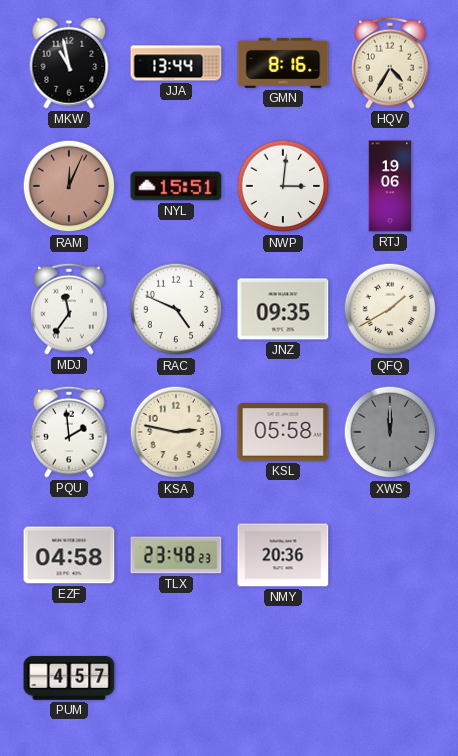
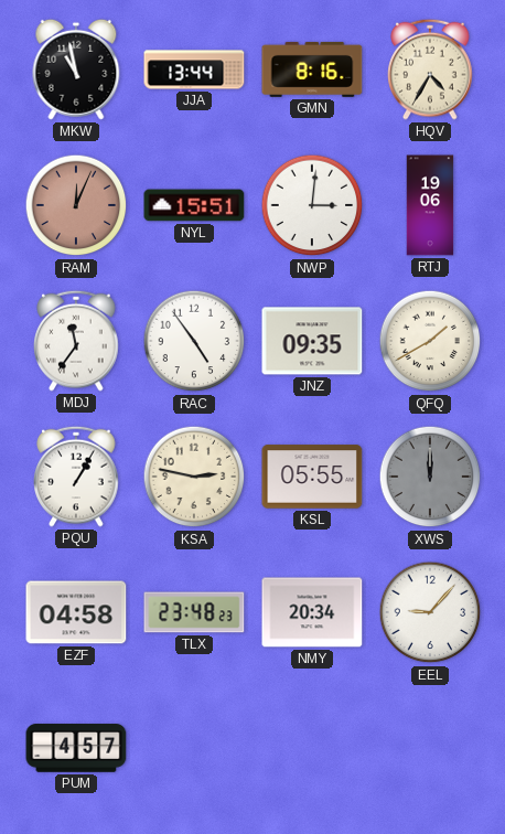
RAC: 4:49 -> 4:54 (194, 341)
PQU: 1:59 -> 1:05 (76, 477)
KSL: 05:58 -> 05:55 (312, 477)
NMY: 20:36 -> 20:34 (312, 612)
EEL: none -> 9:07 (430, 612)
